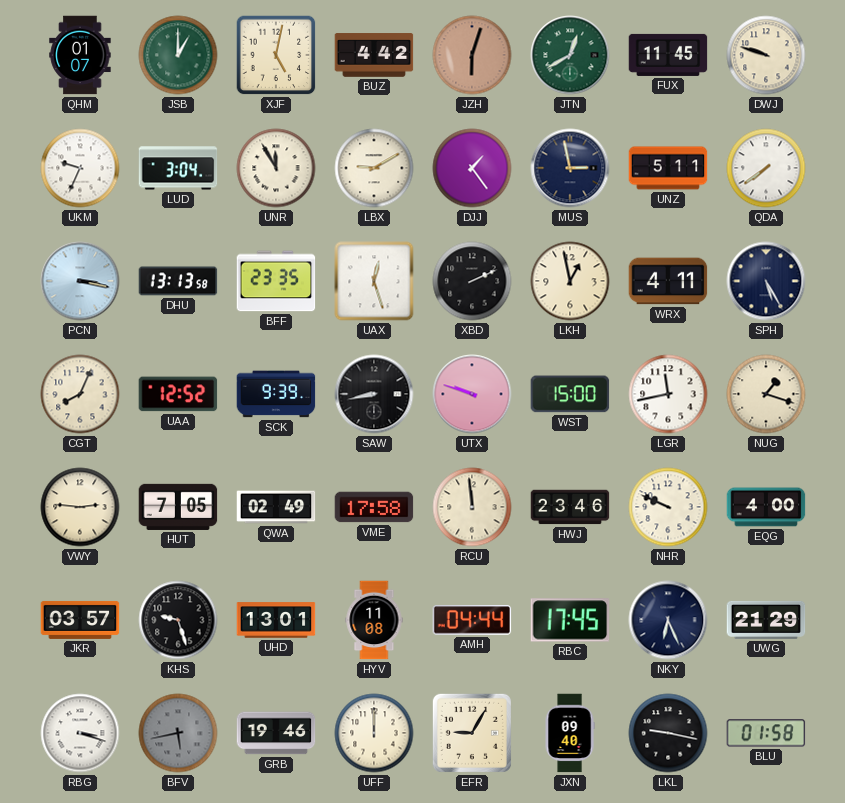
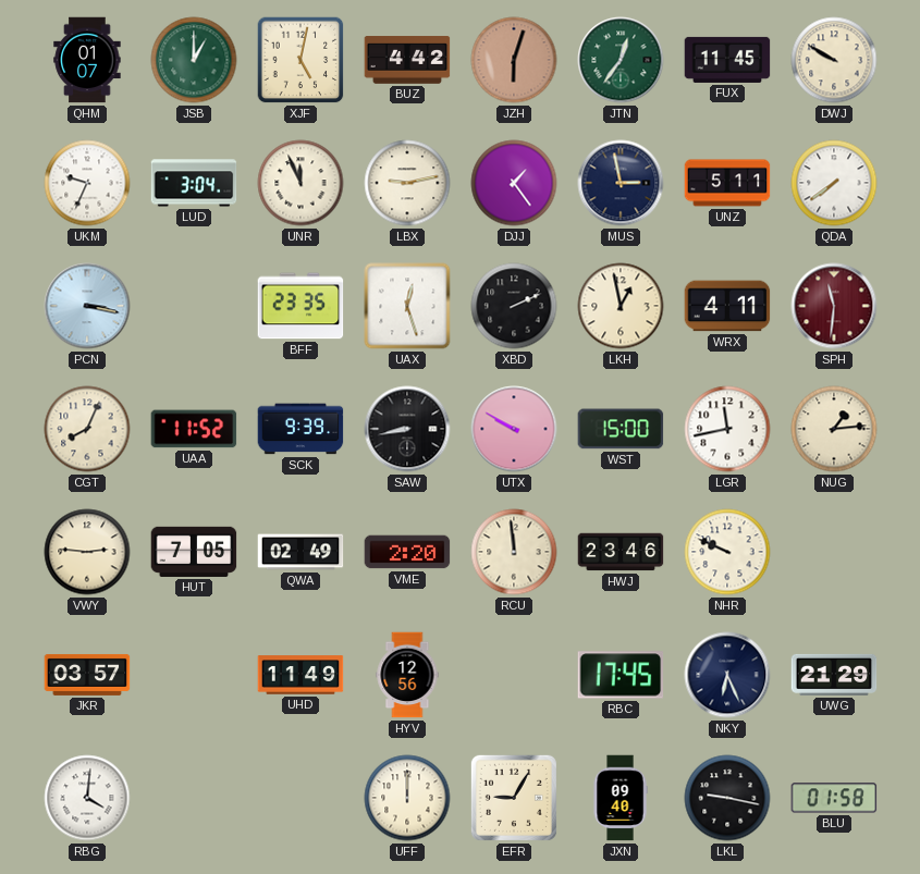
JTN: 12:40 -> 12:36 (621, 60)
DWJ: 9:48 -> 9:50 (834, 60)
UNR: 11:55 -> 11:56 (300, 183)
LBX: 9:10 -> 9:13 (407, 183)
DHU: 13:13 -> none (178, 281)
SPH: 5:25 -> 11:31 (834, 306)
SPH dial: navy -> burgundy (834, 306)
UAA: 12:52 -> 11:52 (194, 429)
UTX: 9:48 -> 9:50 (514, 429)
NUG: 1:18 -> 1:14 (834, 429)
VME: 17:58 -> 2:20 (407, 552)
EQG: 4:00 -> none (766, 507)
KHS: 9:27 -> none (178, 620)
UHD: 13:01 -> 11:49 (300, 675)
HYV: 11:08 -> 12:56 (407, 675)
AMH: 04:44 -> none (472, 620)
RBG: 3:18 -> 4:01 (87, 798)
BFV: 5:43 -> none (178, 733)
GRB: 19:46 -> none (276, 733)
